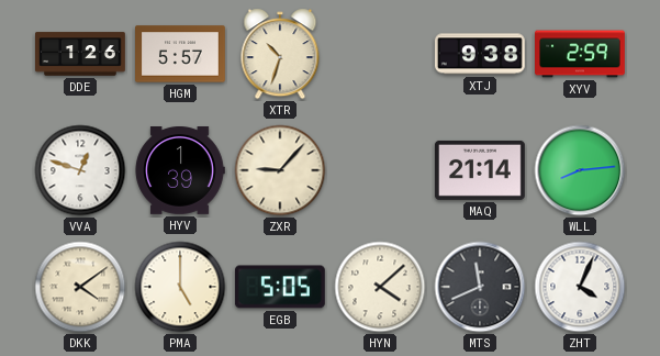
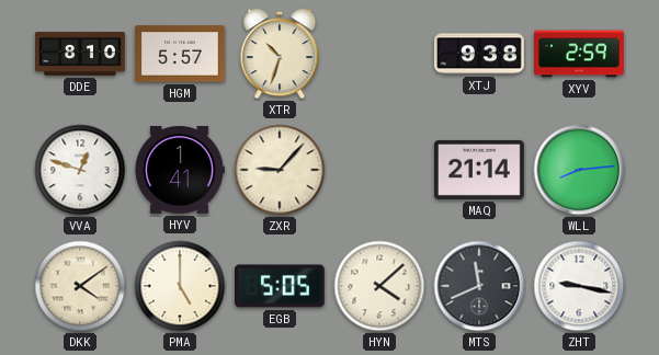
DDE: 1:26 -> 8:10 (80, 54)
HYV: 1:39 -> 1:41 (180, 171)
ZHT: 4:04 -> 9:17 (579, 286)
